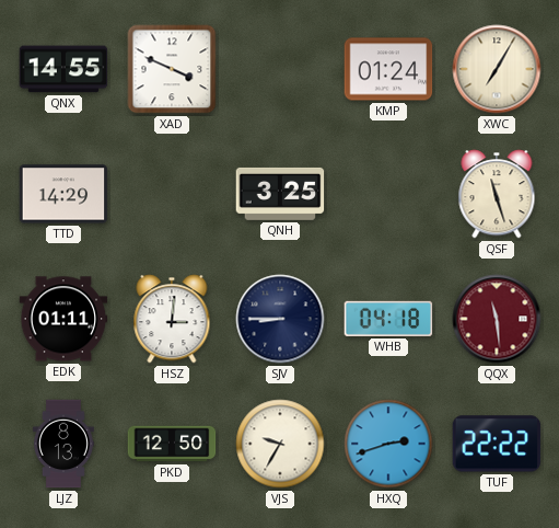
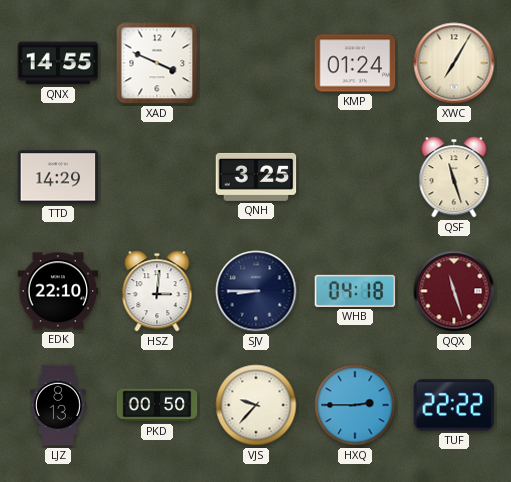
EDK: 01:11 -> 22:10 (58, 291)
QQX: 11:29 -> 11:27 (454, 291)
PKD: 12:50 -> 00:50 (157, 405)
VJS: 9:35 -> 9:37 (256, 405)
HXQ: 2:42 -> 2:45 (355, 405)
